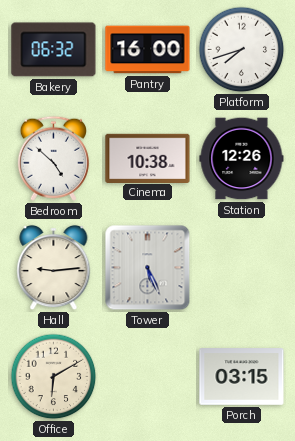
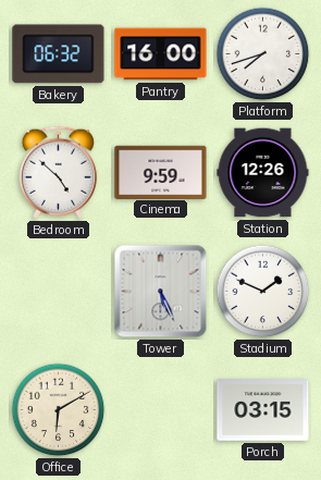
Cinema: 10:38 -> 9:59 (161, 172)
Hall: 9:14 -> none (54, 268)
Stadium: none -> 1:49 (263, 292)
